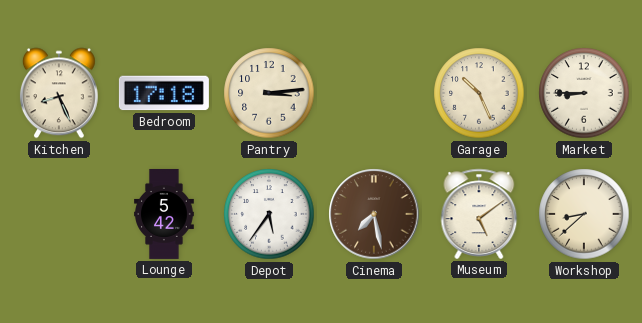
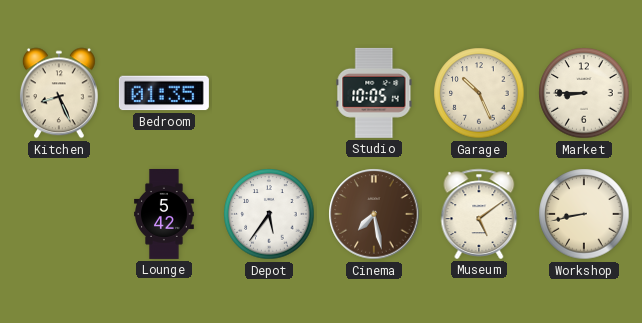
Bedroom: 17:18 -> 01:35 (164, 93)
Pantry: 3:14 -> none (269, 93)
Studio: none -> 10:05 (374, 93)
Workshop: 8:38 -> 8:43 (584, 214)
